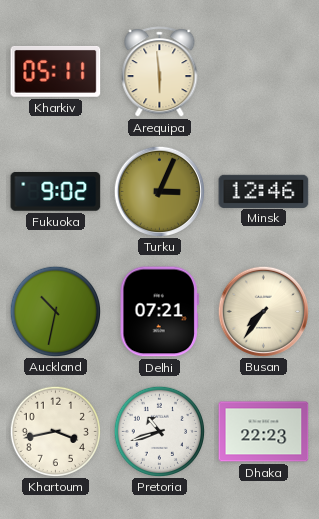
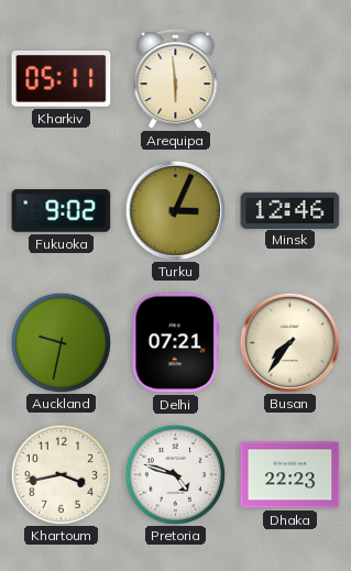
Auckland: 10:32 -> 9:32 (61, 342)
Pretoria: 10:42 -> 4:48 (175, 474)
